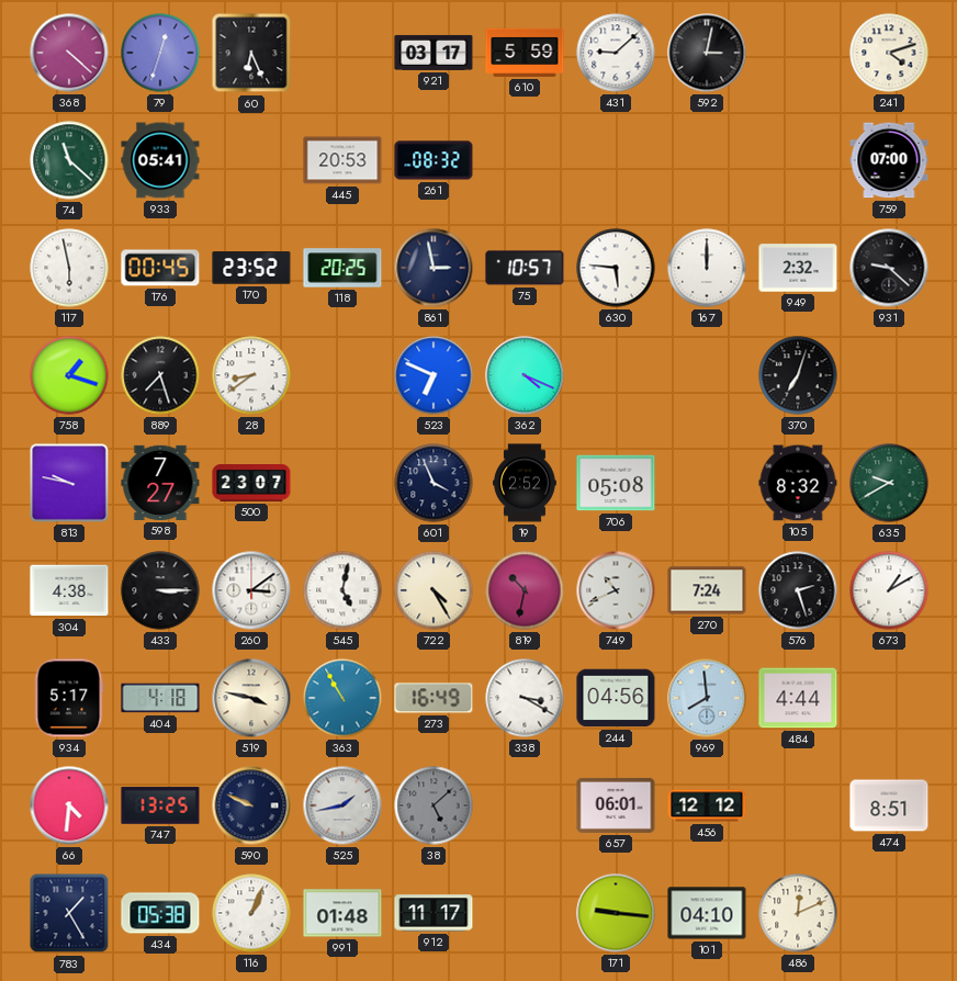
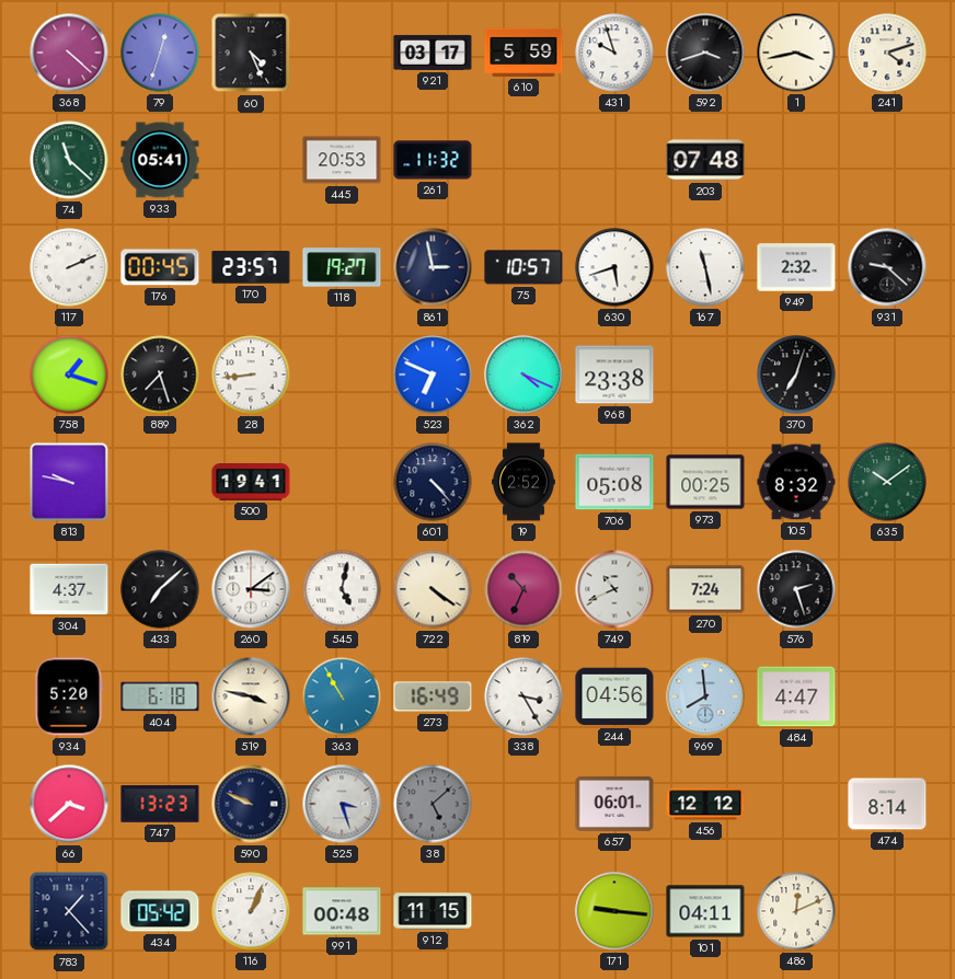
60: 6:26 -> 4:26 (251, 53)
431: 9:08 -> 9:57 (614, 53)
592: 3:02 -> 3:42 (705, 53)
1: none -> 3:43 (796, 53)
261: 08:32 -> 11:32 (433, 160)
203: none -> 07:48 (705, 160)
759: 07:00 -> none (889, 160)
117: 5:58 -> 2:11 (69, 267)
170: 23:52 -> 23:57 (251, 267)
118: 20:25 -> 19:27 (342, 267)
630: 5:46 -> 5:42 (614, 267)
167: 12:00 -> 11:28 (705, 267)
28: 8:39 -> 8:44 (251, 375)
968: none -> 23:38 (614, 375)
598: 7:27 -> none (160, 483)
500: 23:07 -> 19:41 (251, 483)
601: 3:56 -> 4:23 (433, 482)
973: none -> 00:25 (705, 482)
635: 9:40 -> 10:09 (887, 482)
304: 4:38 -> 4:37 (69, 589)
433: 3:15 -> 7:08 (160, 589)
722: 4:25 -> 4:21 (433, 589)
819: 10:32 -> 10:34 (523, 589)
673: 1:10 -> none (889, 590)
934: 5:17 -> 5:20 (69, 696)
404: 4:18 -> 6:18 (160, 696)
338: 3:20 -> 3:25 (523, 696)
484: 4:44 -> 4:47 (796, 696)
66: 4:31 -> 3:38 (69, 804)
747: 13:25 -> 13:23 (160, 804)
525: 1:43 -> 3:27 (342, 804)
474: 8:51 -> 8:14 (887, 804)
783: 1:25 -> 1:23 (69, 911)
434: 05:38 -> 05:42 (160, 911)
991: 01:48 -> 00:48 (342, 911)
912: 11:17 -> 11:15 (433, 911)
101: 04:10 -> 04:11 (705, 911)
